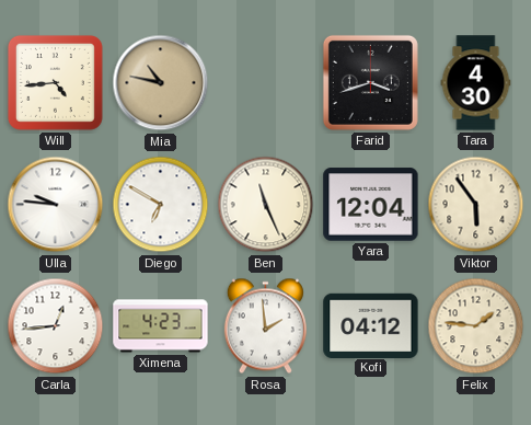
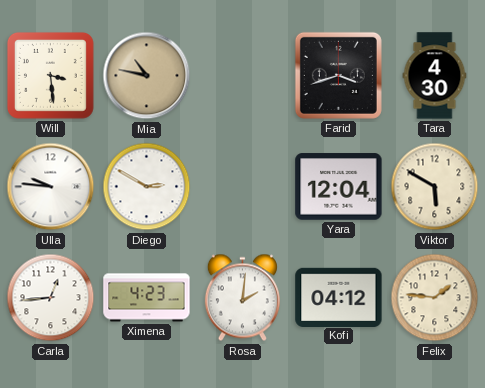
Will: 4:44 -> 3:29 (50, 75)
Diego: 6:50 -> 2:50 (147, 187)
Ben: 11:26 -> none (266, 205)
Viktor: 5:54 -> 5:50 (435, 187)
Rosa: 1:59 -> 2:01 (242, 298)
